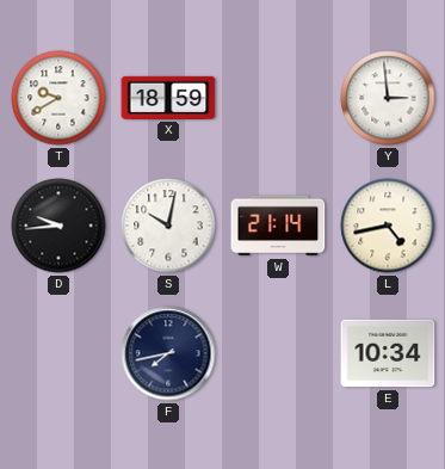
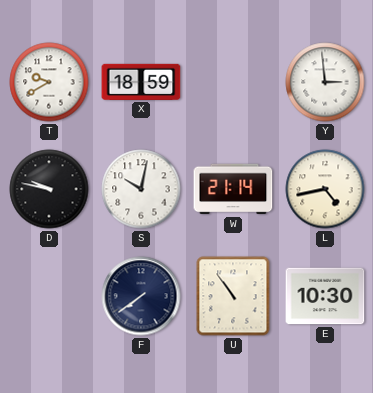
D: 9:44 -> 9:47 (49, 189)
F: 7:43 -> 7:39 (141, 296)
U: none -> 10:54 (233, 296)
E: 10:34 -> 10:30 (325, 296)
